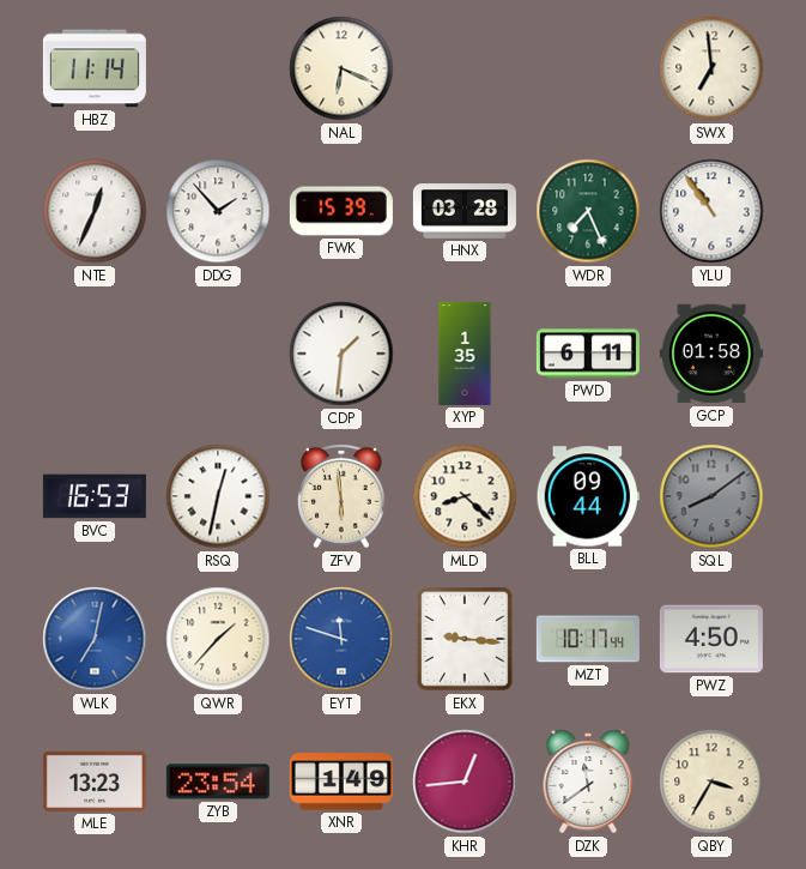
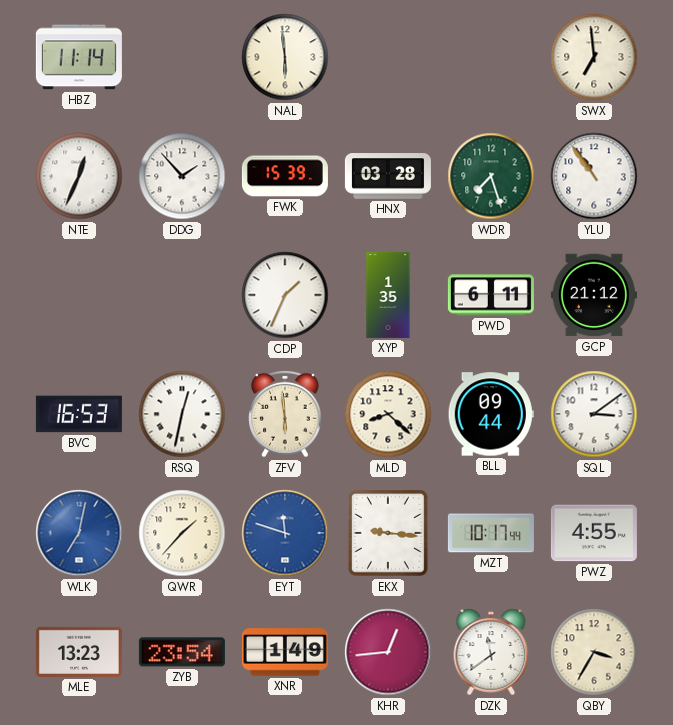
NAL: 6:19 -> 5:59 (285, 57)
WDR: 7:26 -> 7:27 (491, 176)
CDP: 1:31 -> 1:34 (285, 295)
GCP: 01:58 -> 21:12 (594, 295)
SQL: 8:09 -> 3:09 (594, 414)
SQL dial: grey -> white (594, 414)
PWZ: 4:50 -> 4:55 (594, 533)
